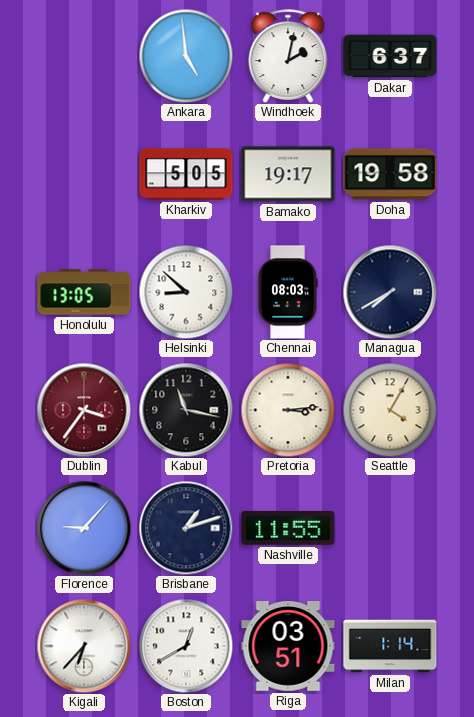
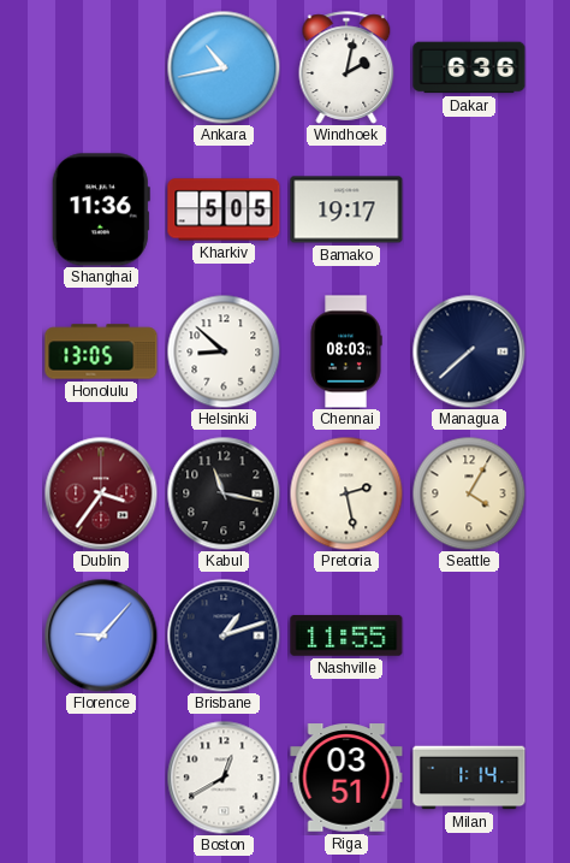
Ankara: 4:59 -> 10:43 (224, 67)
Dakar: 6:37 -> 6:36 (469, 67)
Shanghai: none -> 11:36 (101, 209)
Doha: 19:58 -> none (390, 174)
Managua: 7:40 -> 7:38 (469, 351)
Pretoria: 3:14 -> 2:28 (346, 493)
Kigali: 6:37 -> none (84, 646)
